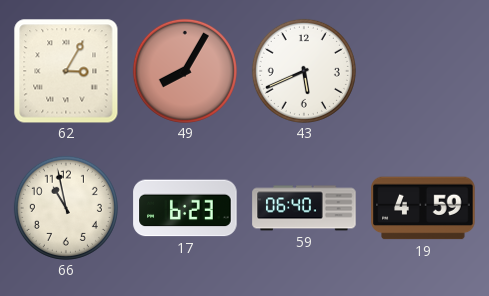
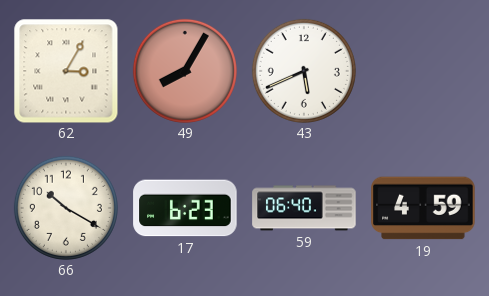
66: 10:58 -> 10:20 (66, 208)
